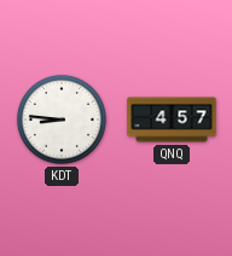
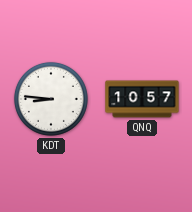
QNQ: 4:57 -> 10:57 (142, 99)
